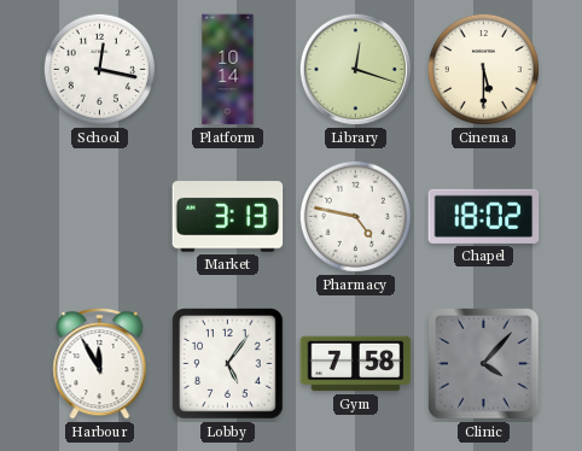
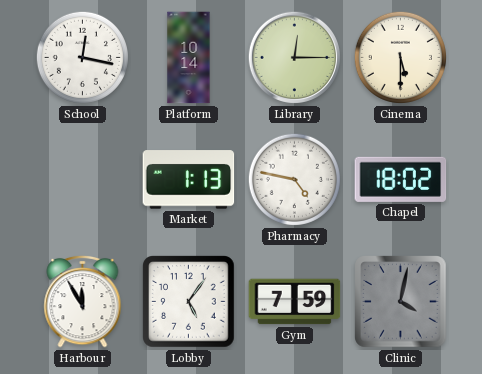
Library: 12:18 -> 12:15 (294, 57)
Market: 3:13 -> 1:13 (189, 180)
Gym: 7:58 -> 7:59 (295, 302)
Clinic: 4:07 -> 4:02 (401, 302)
